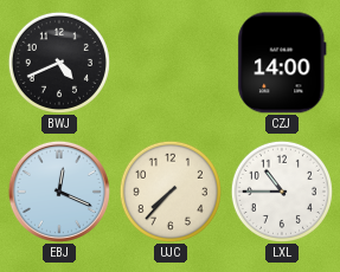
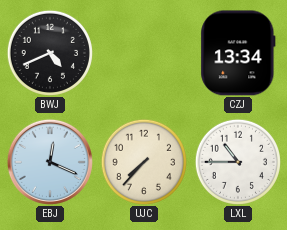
CZJ: 14:00 -> 13:34 (238, 53)
